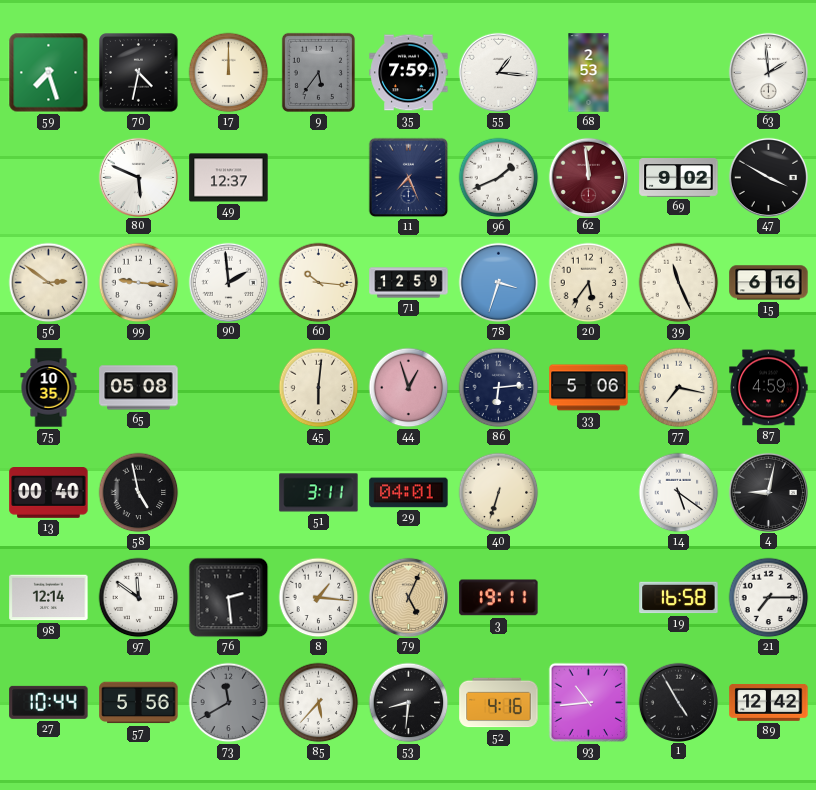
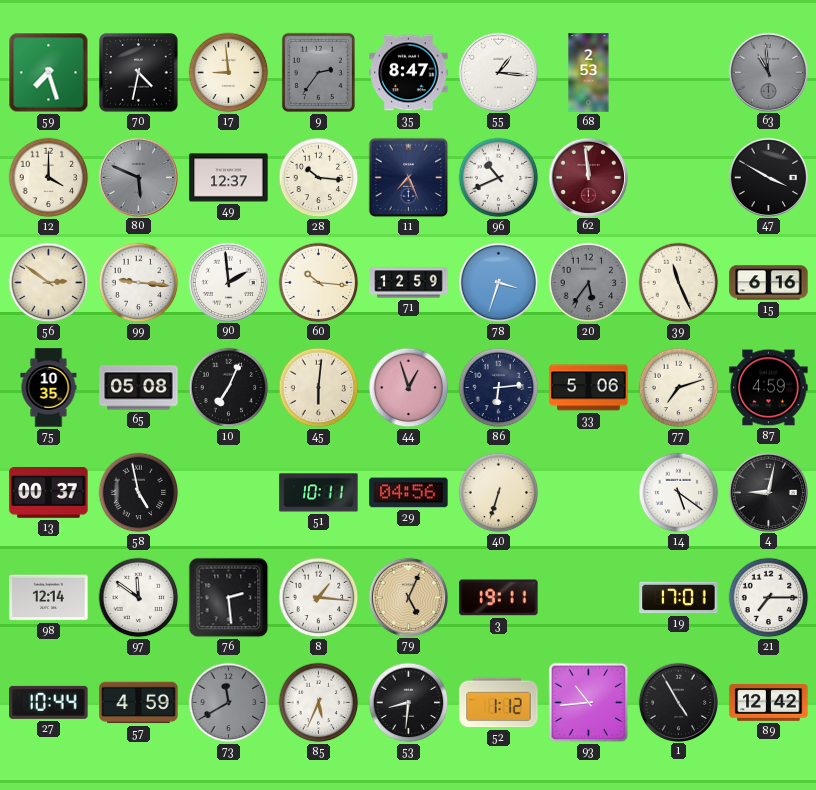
17: 12:00 -> 8:59 (229, 73)
9: 5:36 -> 2:36 (318, 72)
35: 7:59 -> 8:47 (409, 73)
63: 1:59 -> 10:59 (768, 72)
63 dial: white -> grey (768, 72)
12: none -> 4:00 (49, 178)
80 dial: white -> grey (138, 177)
28: none -> 10:16 (319, 178)
96: 1:41 -> 10:41 (499, 178)
69: 9:02 -> none (679, 178)
20 dial: cream -> grey (589, 283)
10: none -> 7:04 (229, 388)
77: 7:17 -> 7:12 (679, 388)
13: 00:40 -> 00:37 (49, 493)
51: 3:11 -> 10:11 (319, 493)
29: 04:01 -> 04:56 (409, 493)
19: 16:58 -> 17:01 (679, 598)
57: 5:56 -> 4:59 (139, 703)
85: 5:37 -> 5:34 (319, 703)
52: 4:16 -> 1:12 (499, 703)
